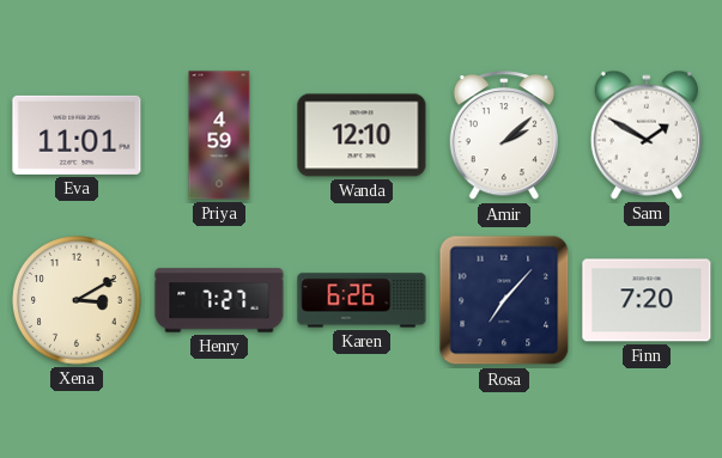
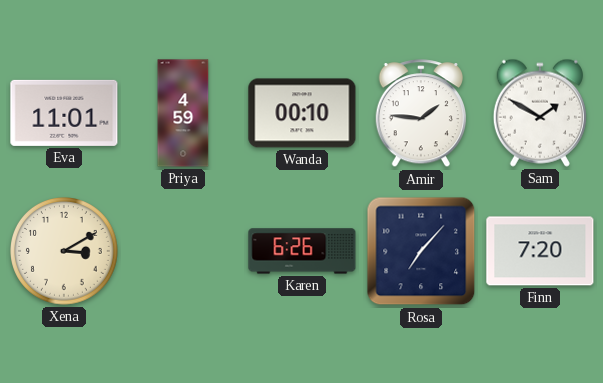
Wanda: 12:10 -> 00:10 (302, 113)
Amir: 2:08 -> 1:46 (420, 114)
Henry: 7:27 -> none (219, 300)
